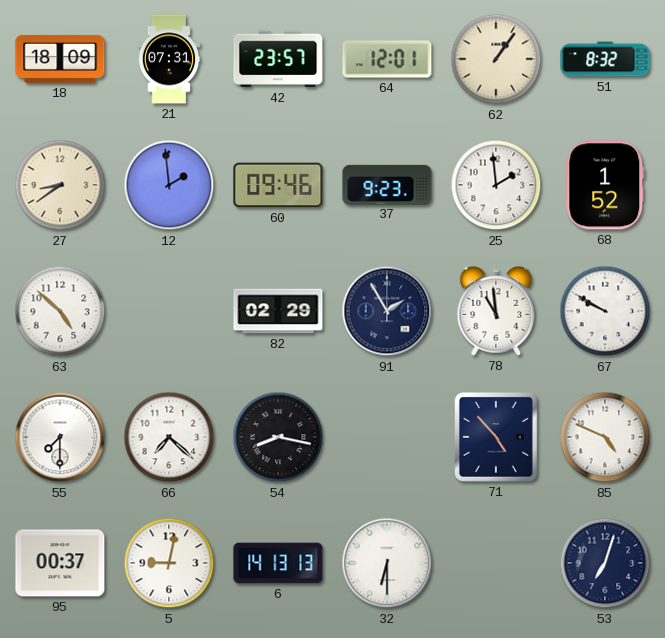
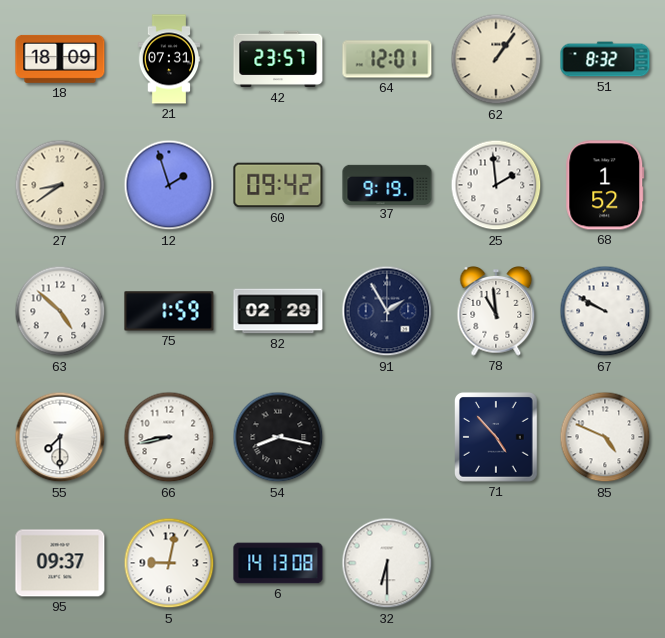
12: 1:59 -> 1:57 (169, 185)
60: 09:46 -> 09:42 (278, 185)
37: 9:23 -> 9:19 (387, 184)
75: none -> 1:59 (169, 311)
66: 7:22 -> 8:43 (169, 437)
95: 00:37 -> 09:37 (60, 563)
6: 14:13:13 -> 14:13:08 (278, 563)
53: 7:03 -> none (605, 563)
